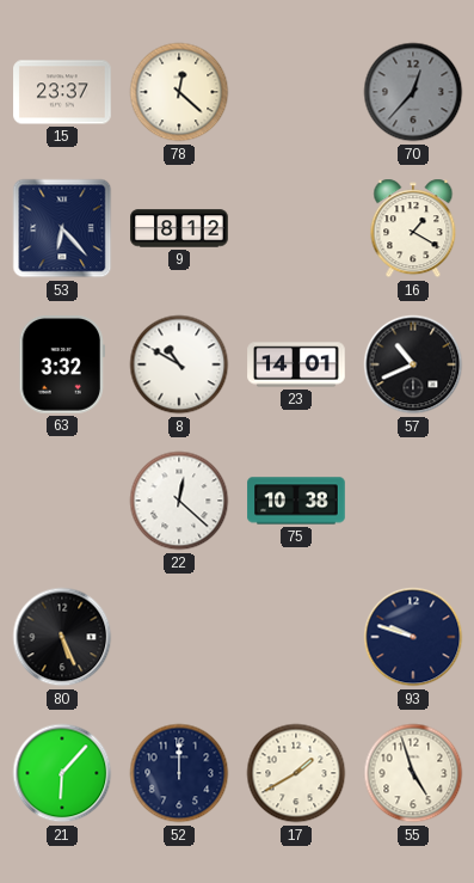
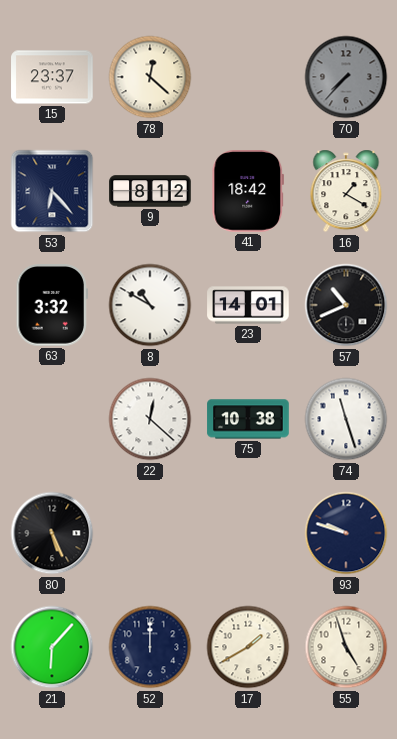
70: 12:37 -> 7:37 (346, 77)
41: none -> 18:42 (247, 192)
74: none -> 11:27 (346, 419)
